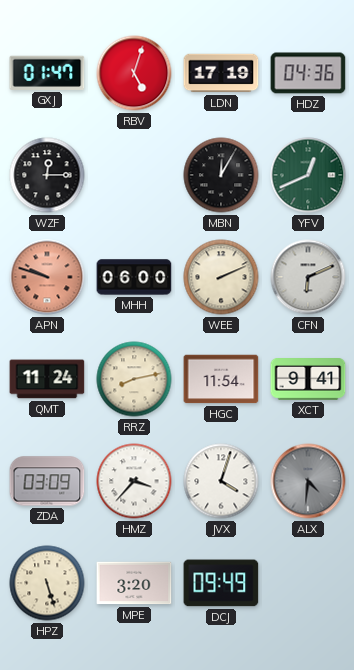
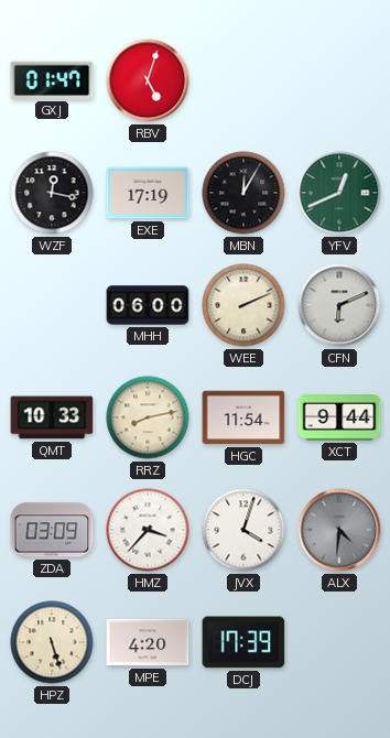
LDN: 17:19 -> none (221, 73)
HDZ: 04:36 -> none (308, 73)
WZF: 12:15 -> 12:17 (52, 193)
EXE: none -> 17:19 (148, 193)
APN: 9:48 -> none (47, 277)
QMT: 11:24 -> 10:33 (52, 417)
XCT: 9:41 -> 9:44 (339, 419)
MPE: 3:20 -> 4:20 (148, 642)
DCJ: 09:49 -> 17:39 (243, 642)
